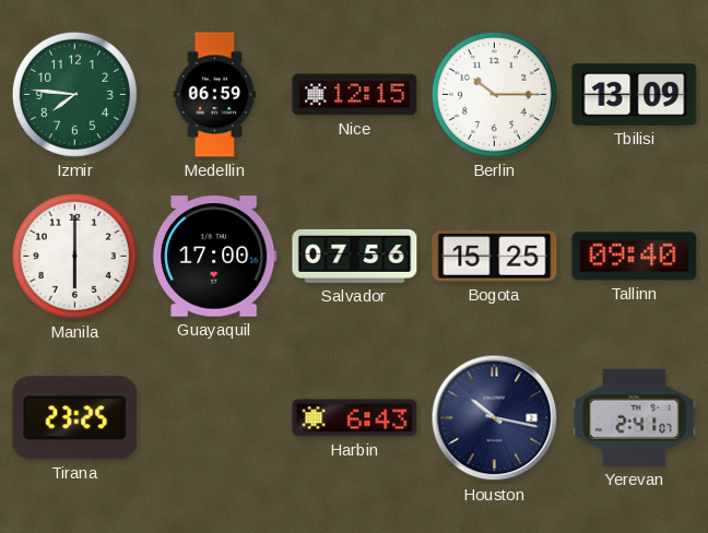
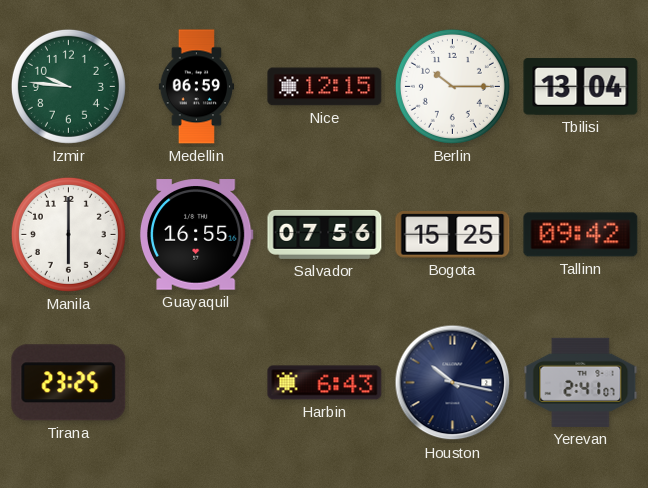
Izmir: 7:46 -> 9:46 (68, 86)
Tbilisi: 13:09 -> 13:04 (581, 87)
Guayaquil: 17:00 -> 16:55 (196, 235)
Tallinn: 09:40 -> 09:42 (581, 235)
